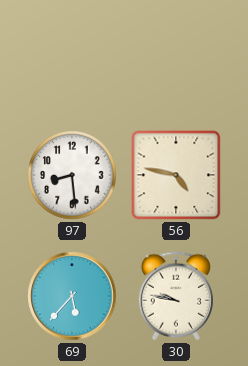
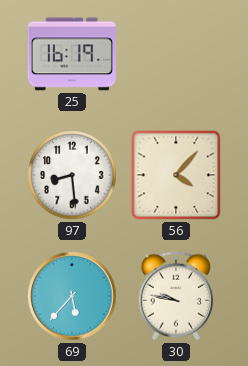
25: none -> 16:19 (72, 54)
56: 4:47 -> 4:07 (176, 175)
